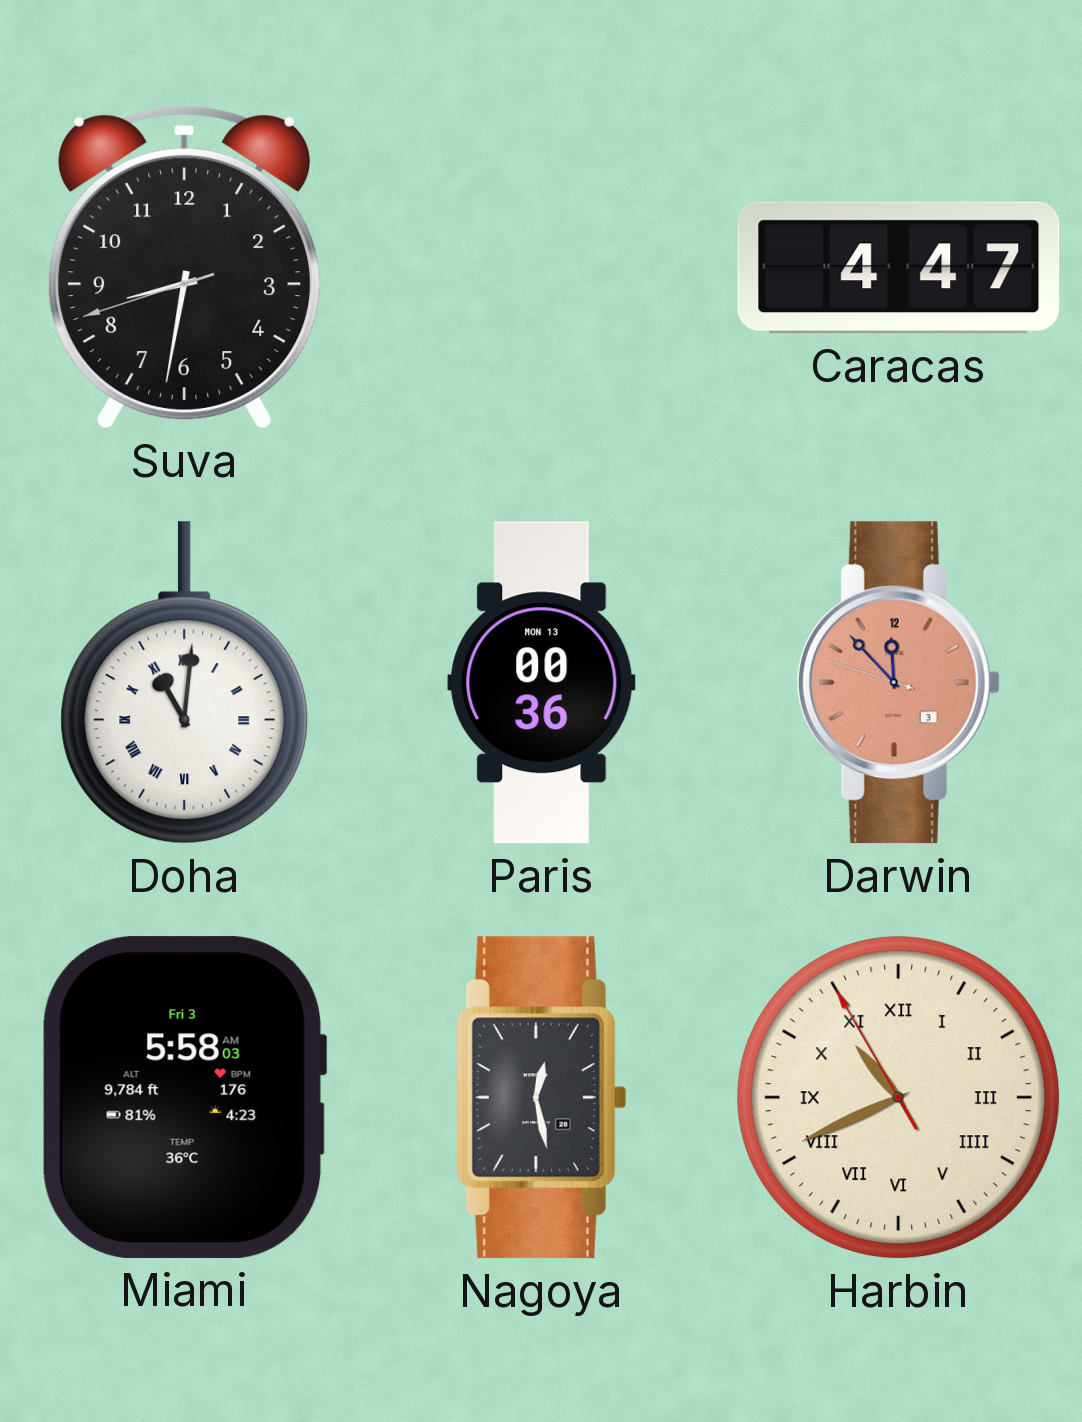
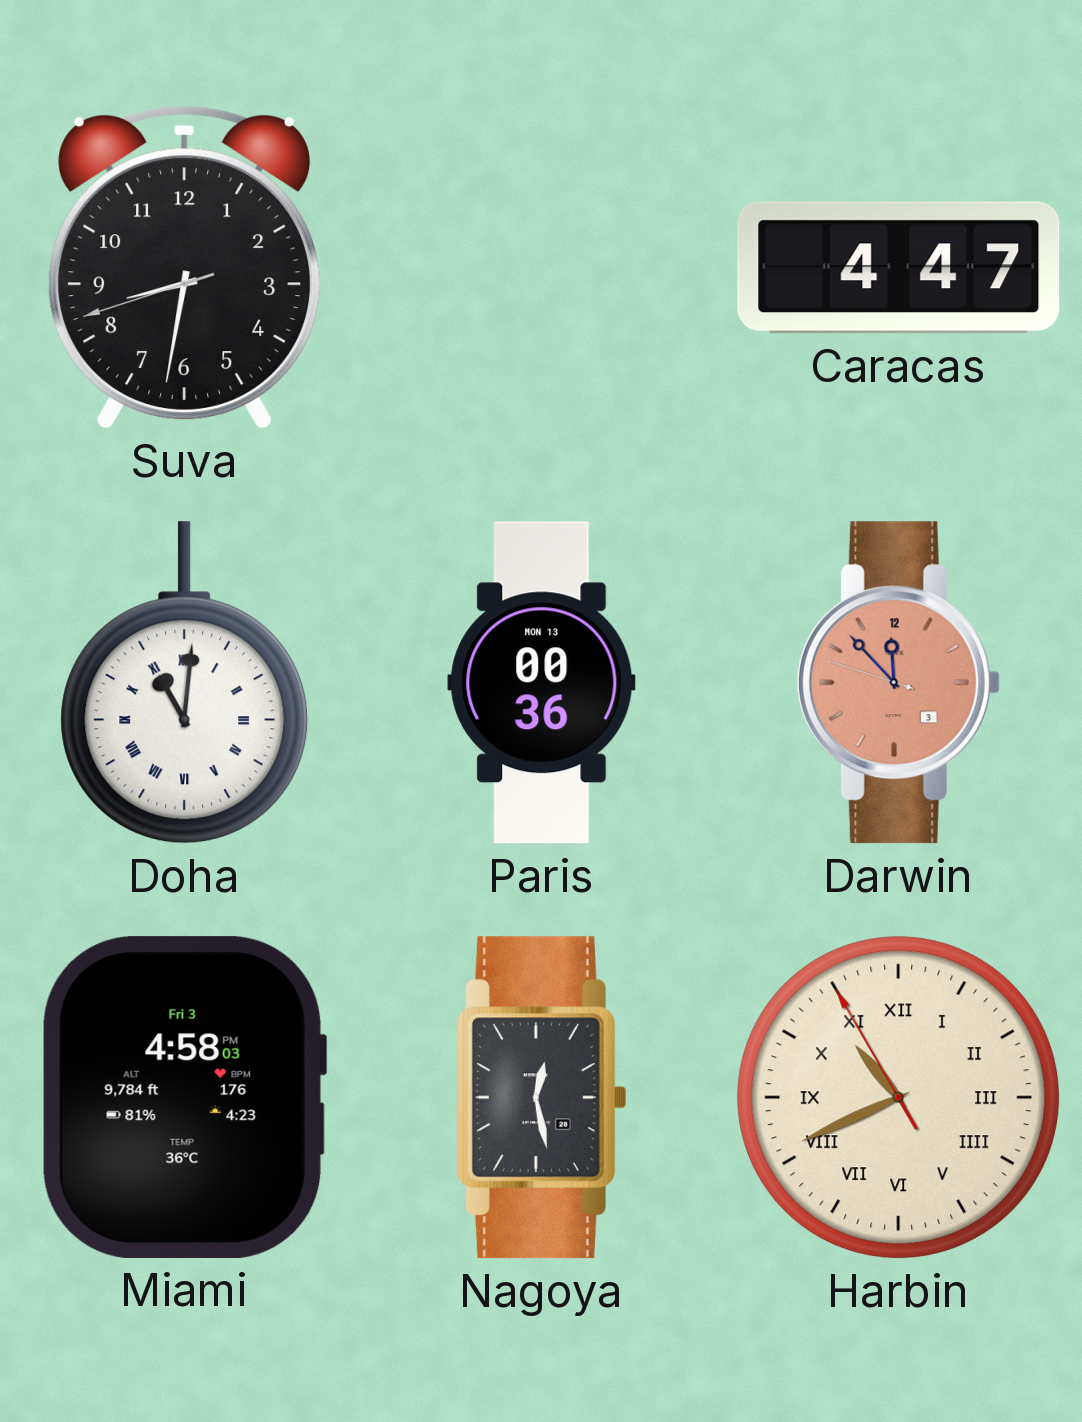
Miami: 5:58 -> 4:58 (184, 1097)
